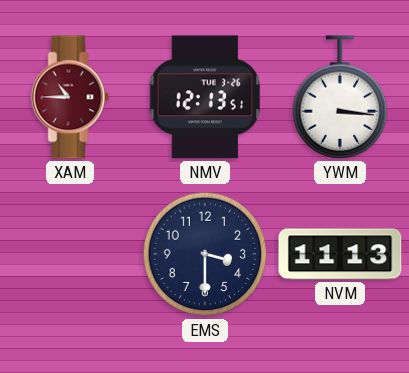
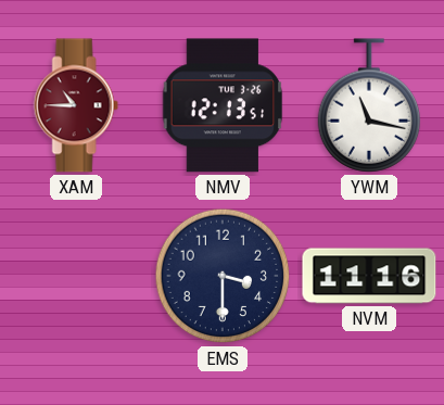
YWM: 3:16 -> 11:17 (369, 105)
NVM: 11:13 -> 11:16 (369, 276)
